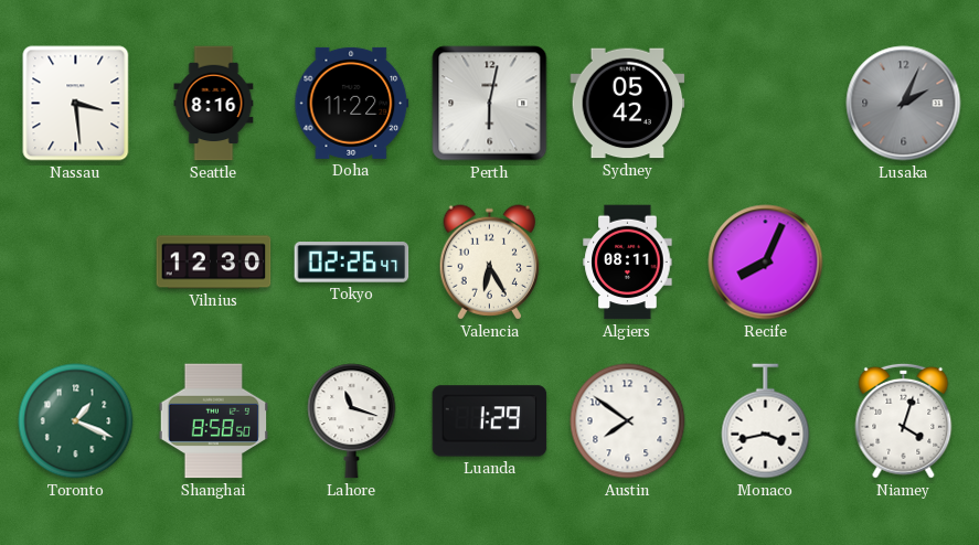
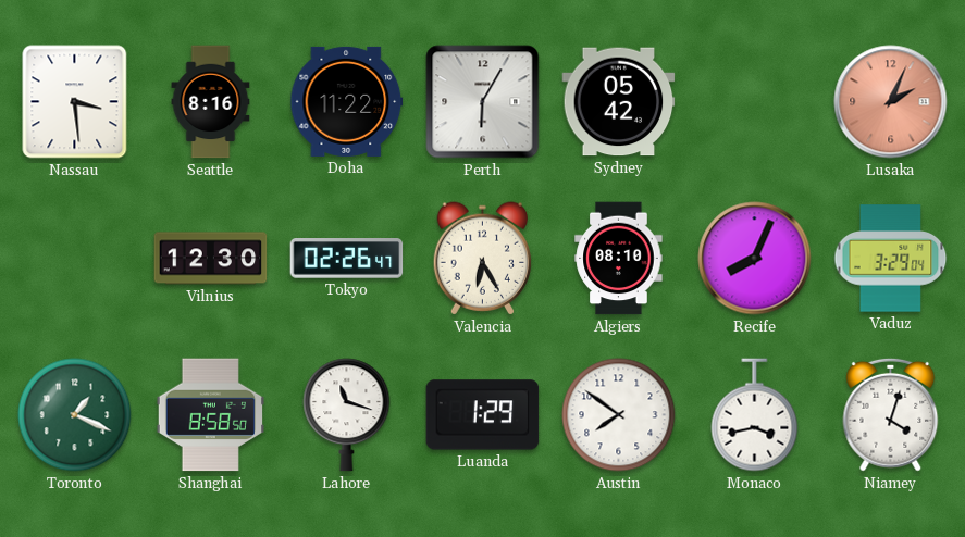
Perth: 6:02 -> 6:05 (483, 102)
Lusaka dial: grey -> salmon (891, 102)
Algiers: 08:11 -> 08:10 (619, 259)
Vaduz: none -> 3:29 (891, 259)
